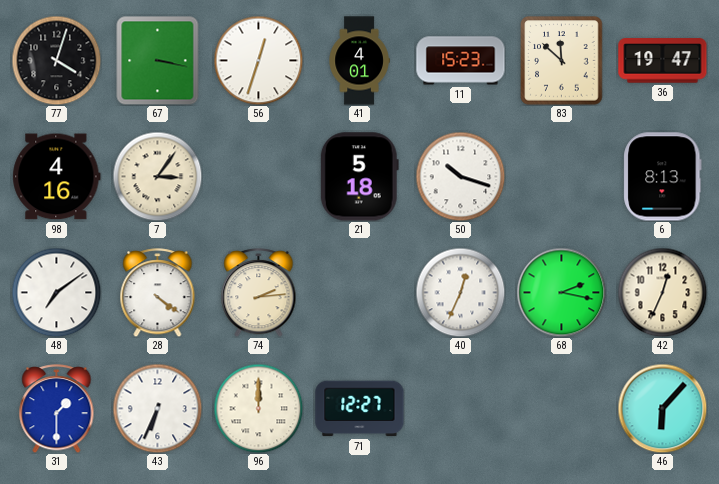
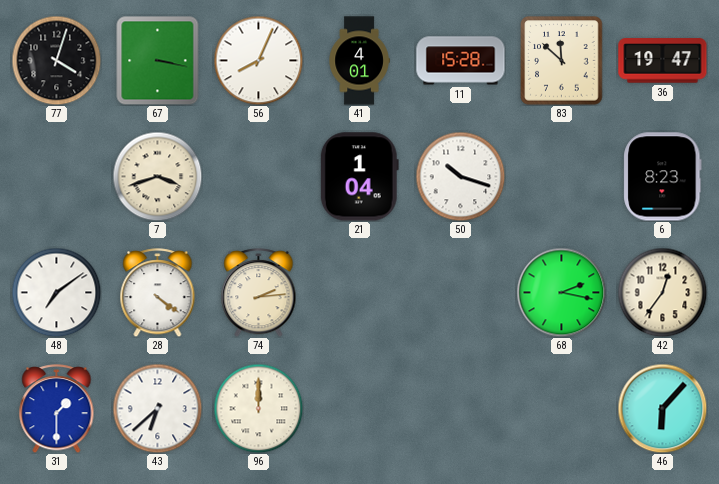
56: 12:33 -> 8:04 (258, 60)
11: 15:23 -> 15:28 (461, 61)
98: 4:16 -> none (57, 177)
7: 3:06 -> 3:42 (157, 176)
21: 5:18 -> 1:04 (359, 177)
6: 8:13 -> 8:23 (663, 177)
40: 12:34 -> none (460, 292)
42: 12:34 -> 12:36 (662, 292)
43: 6:34 -> 6:38 (157, 408)
71: 12:27 -> none (360, 409)
